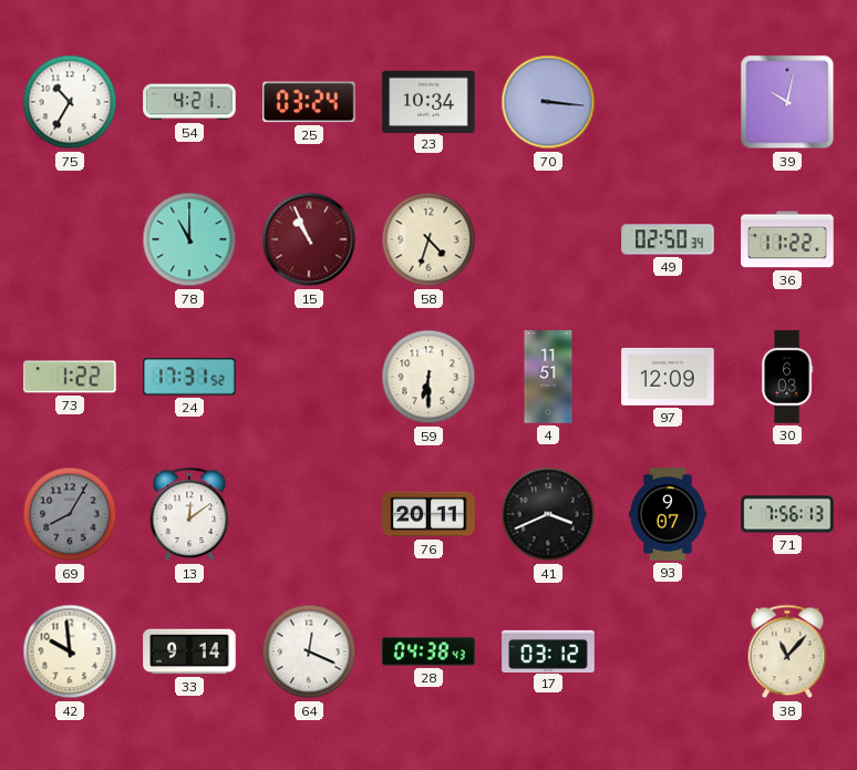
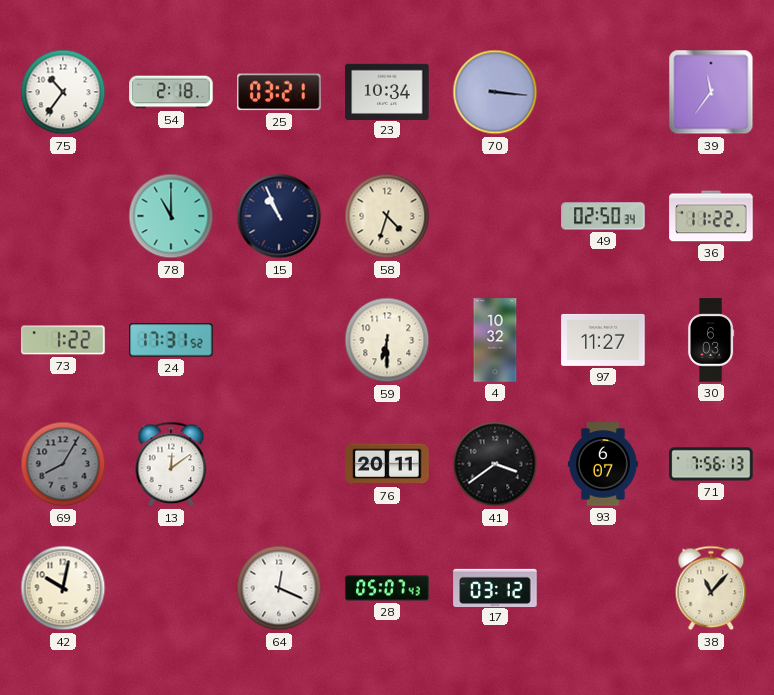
75: 10:35 -> 10:36 (63, 92)
54: 4:21 -> 2:18 (171, 92)
25: 03:24 -> 03:21 (279, 92)
39: 10:02 -> 11:36 (711, 92)
15 dial: burgundy -> navy (279, 216)
4: 11:51 -> 10:32 (495, 340)
97: 12:09 -> 11:27 (603, 340)
41: 3:41 -> 3:39 (495, 464)
93: 9:07 -> 6:07 (603, 464)
42: 9:59 -> 10:02 (63, 588)
33: 9:14 -> none (189, 651)
28: 04:38 -> 05:07 (387, 588)
